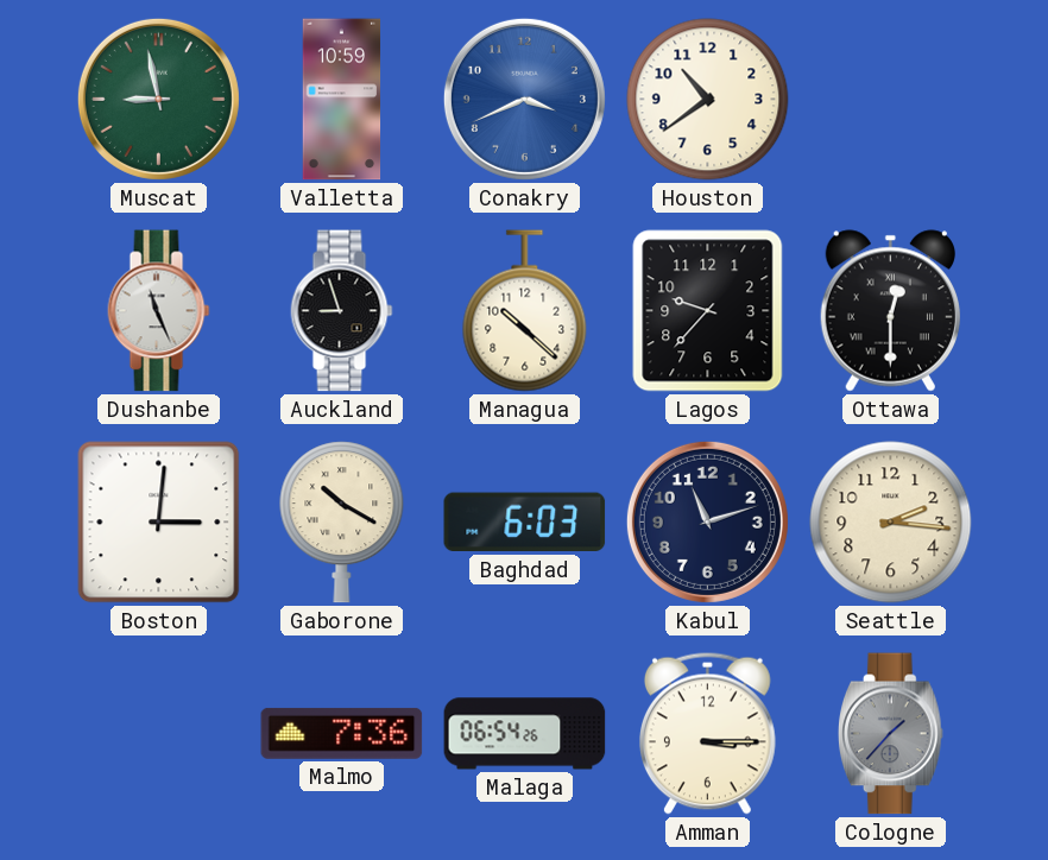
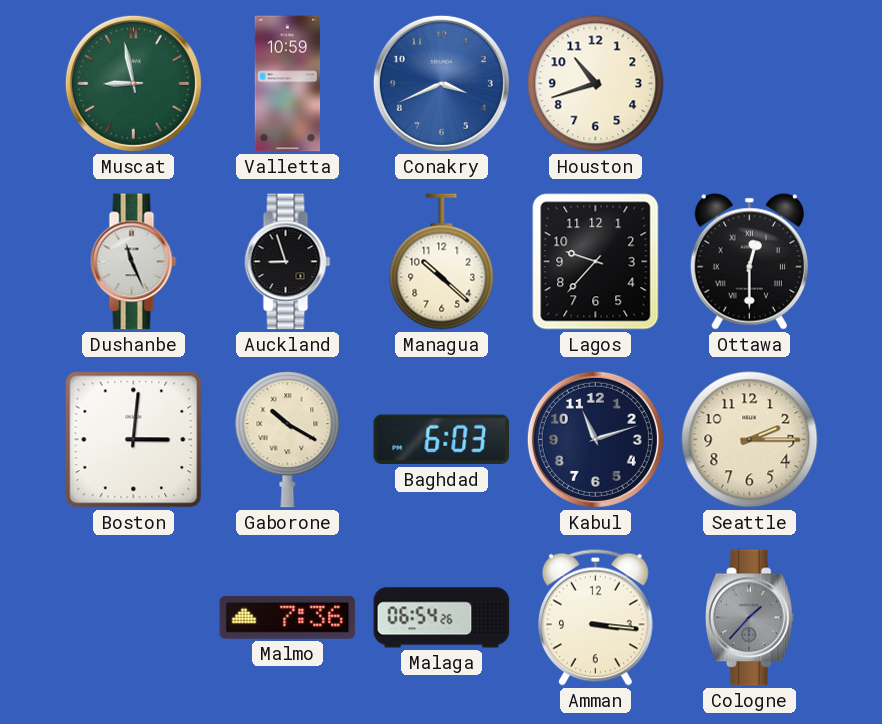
Houston: 10:39 -> 10:42 (596, 84)
Seattle: 2:16 -> 2:15 (750, 440)
Amman: 3:15 -> 3:16 (595, 617)
